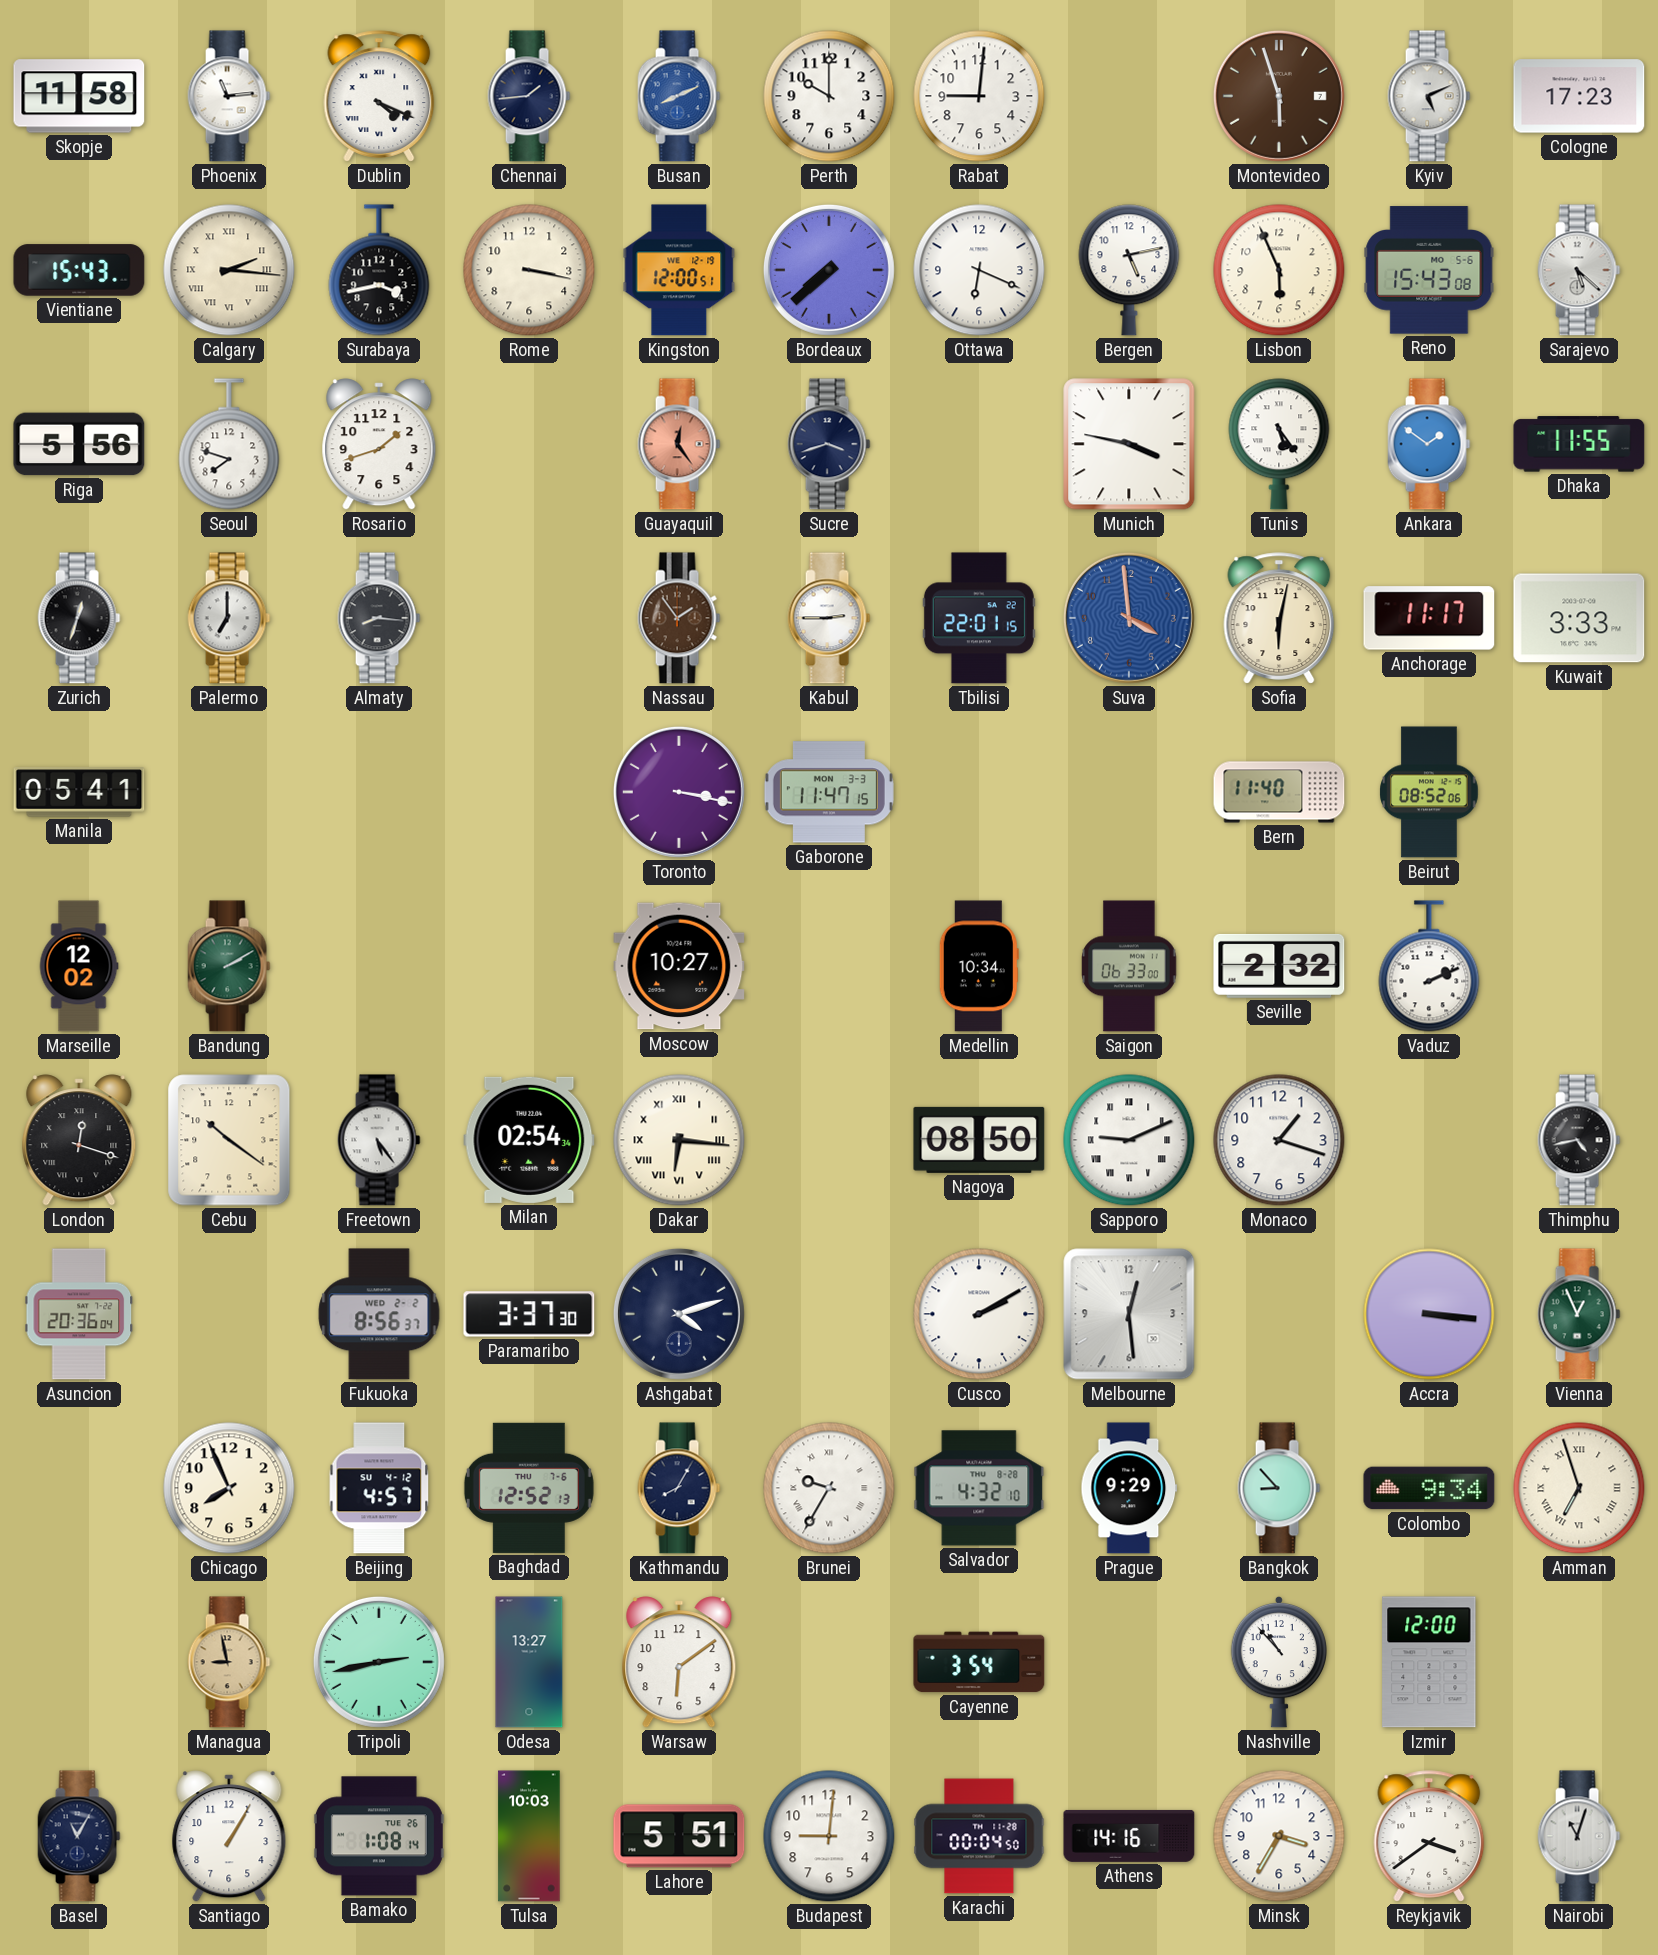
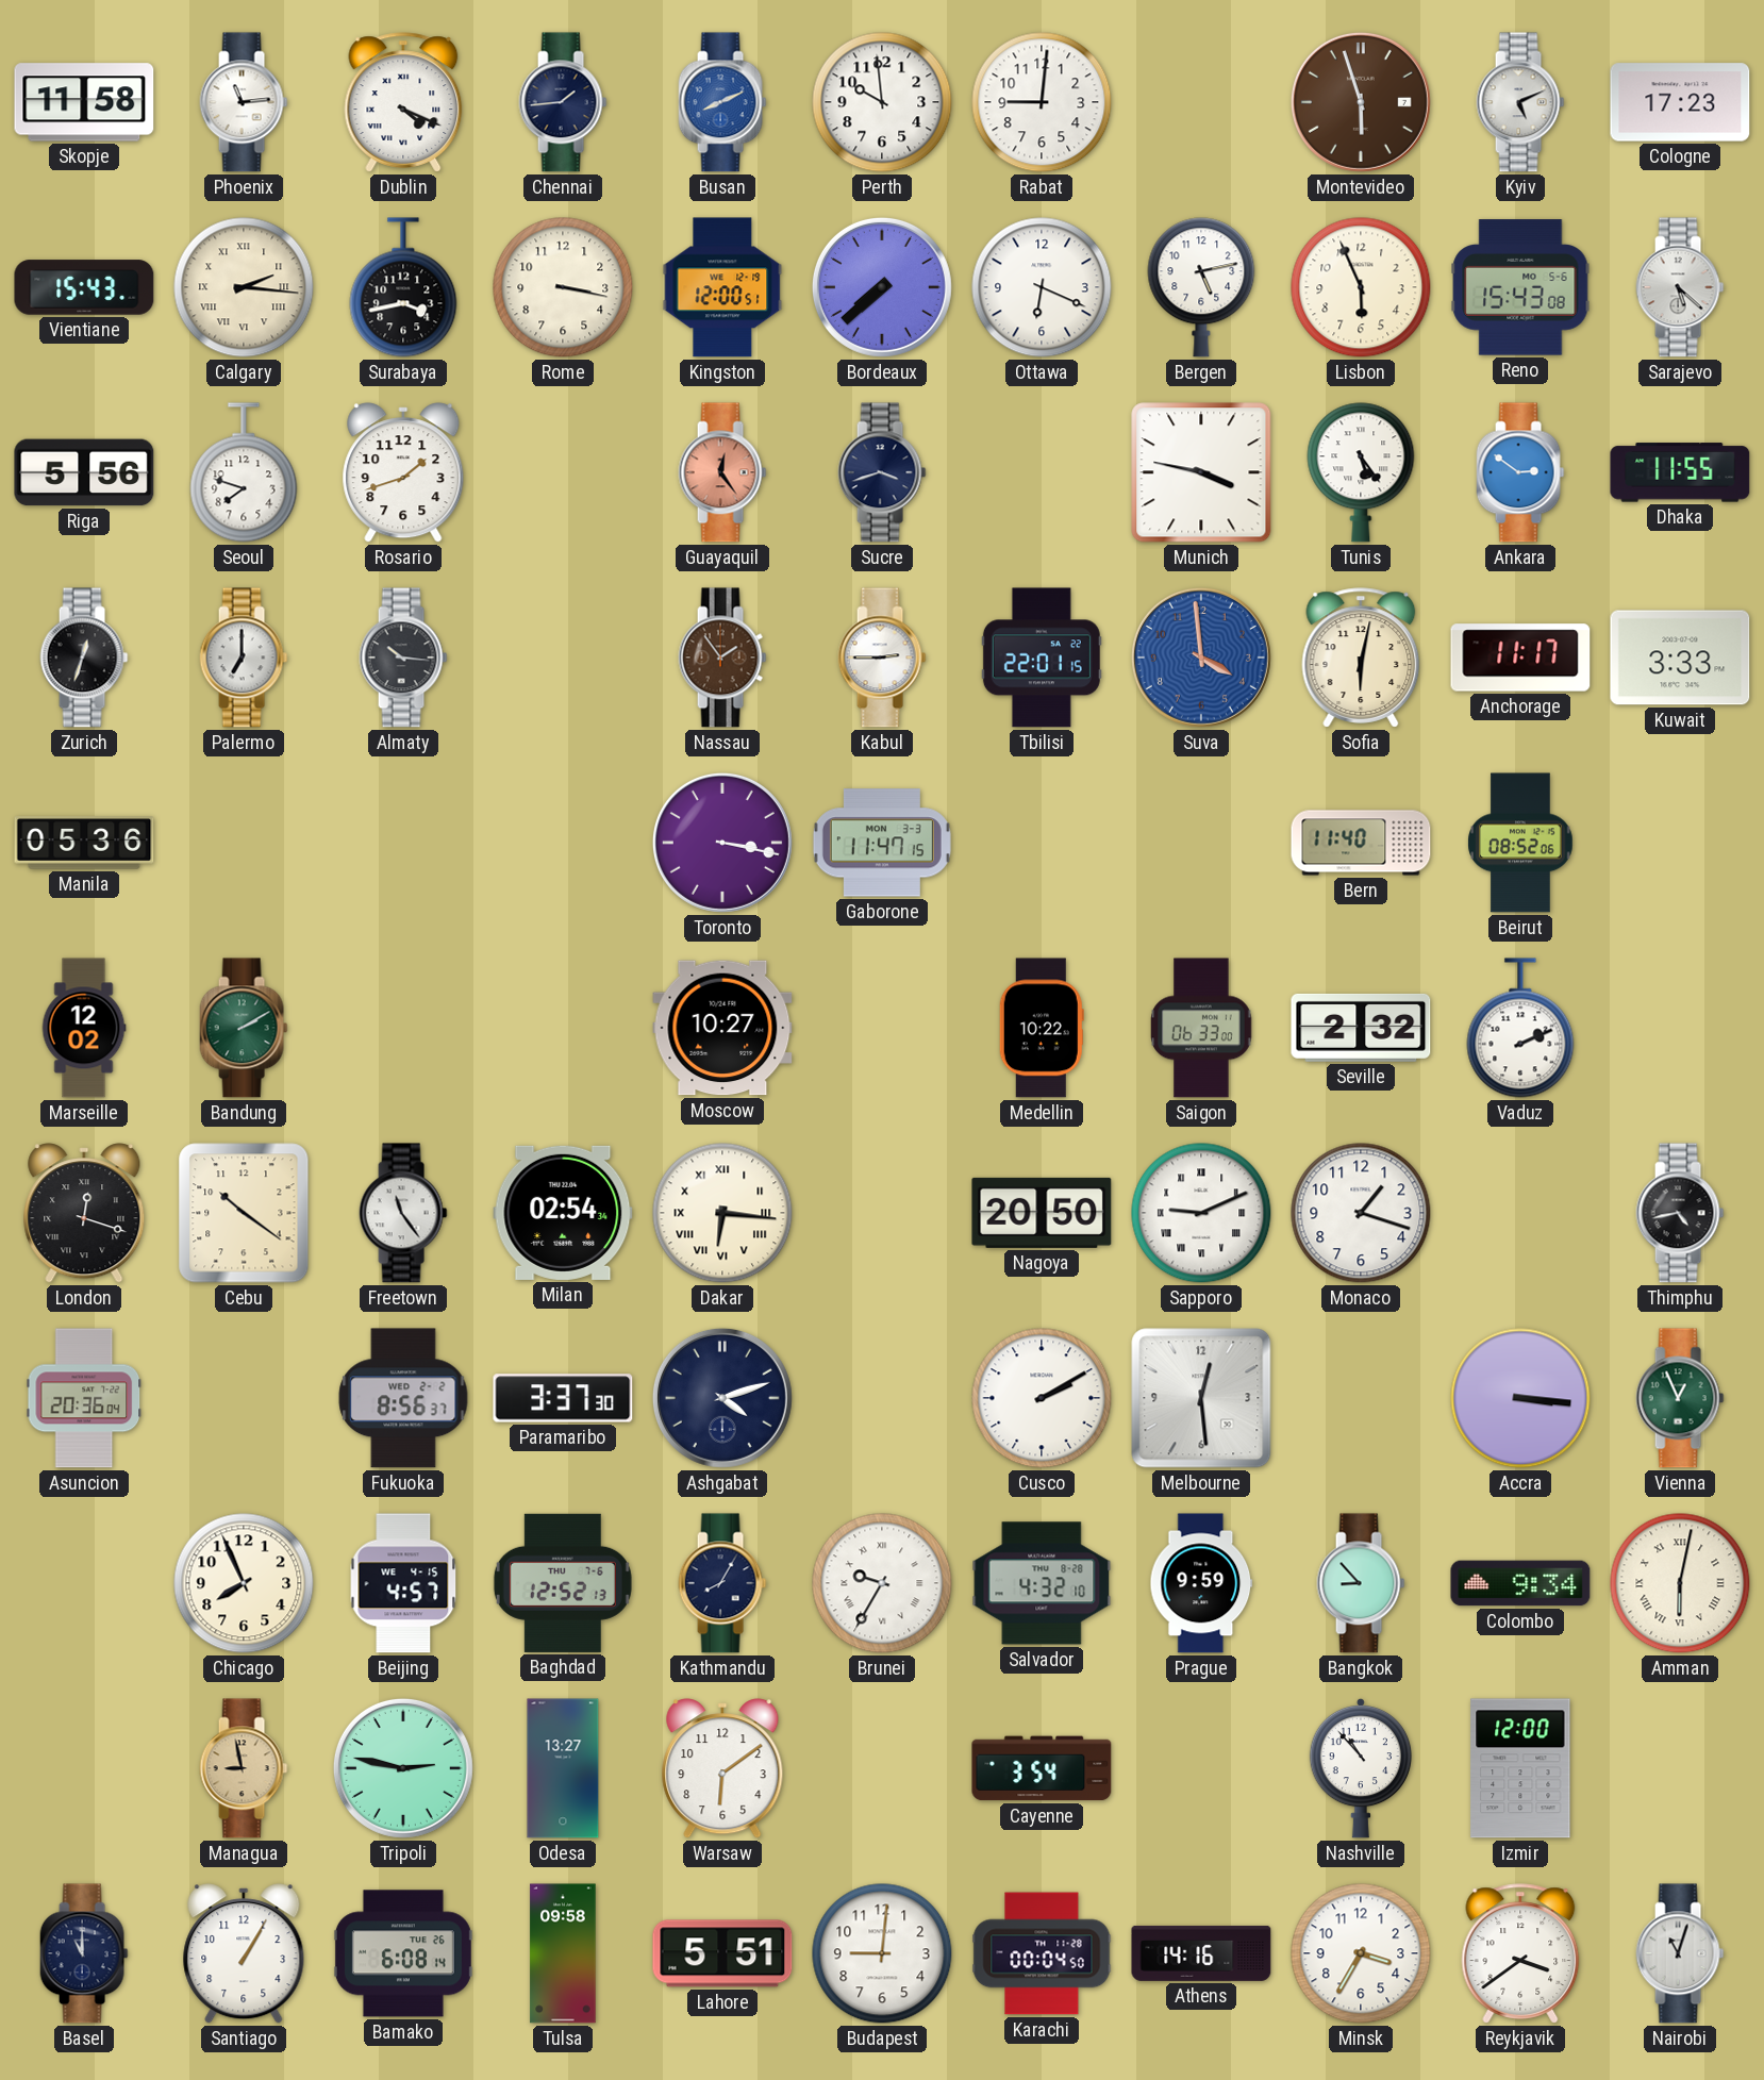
Perth: 10:00 -> 9:59 (882, 102)
Ankara: 1:51 -> 2:51 (1520, 472)
Almaty: 8:16 -> 10:16 (403, 658)
Manila: 05:41 -> 05:36 (84, 843)
Medellin: 10:34 -> 10:22 (1042, 1028)
Freetown: 5:24 -> 11:24 (403, 1213)
Nagoya: 08:50 -> 20:50 (1042, 1213)
Beijing date: SU 4-12 -> WE 4-15 (403, 1583)
Prague: 9:29 -> 9:59 (1201, 1583)
Amman: 6:57 -> 6:02 (1680, 1583)
Tripoli: 2:43 -> 2:47 (403, 1768)
Basel: 11:05 -> 11:00 (84, 1953)
Bamako: 1:08 -> 6:08 (403, 1953)
Tulsa: 10:03 -> 09:58 (563, 1953)
